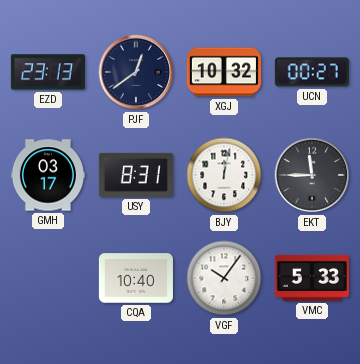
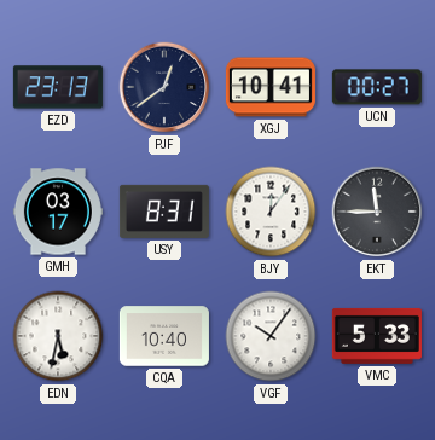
XGJ: 10:32 -> 10:41 (271, 87)
BJY: 12:02 -> 12:06 (271, 212)
EDN: none -> 5:32 (58, 336)
